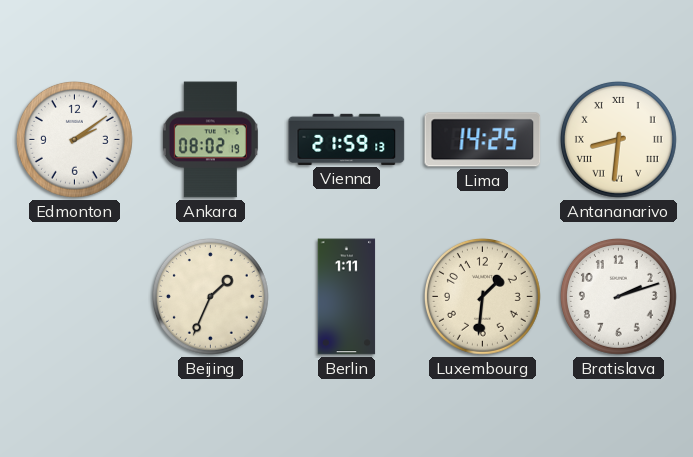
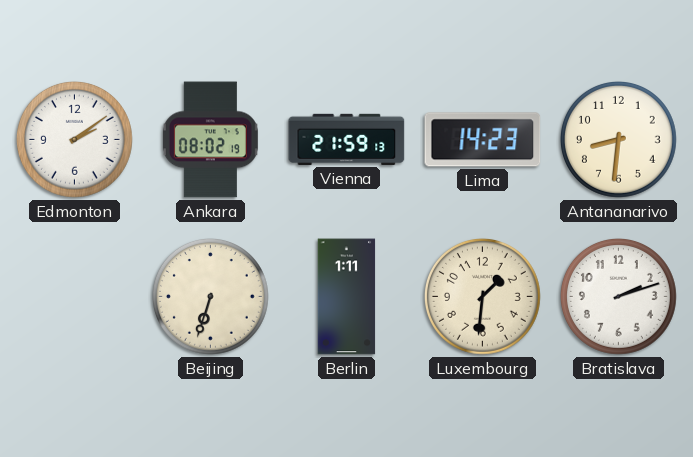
Lima: 14:25 -> 14:23 (483, 140)
Antananarivo numerals: Roman -> Arabic (618, 139)
Beijing: 1:34 -> 6:33 (210, 296)
